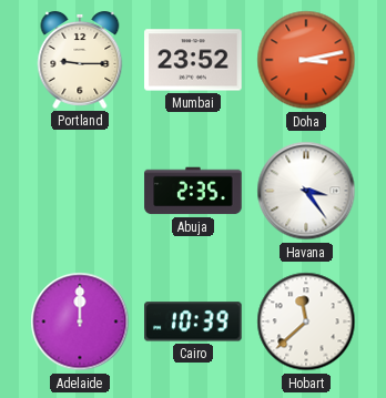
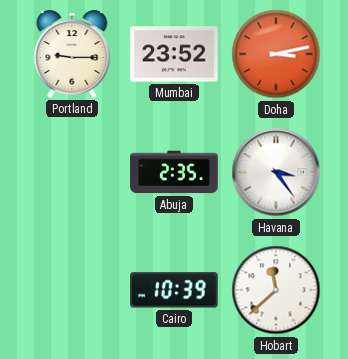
Adelaide: 12:00 -> none (80, 322)
